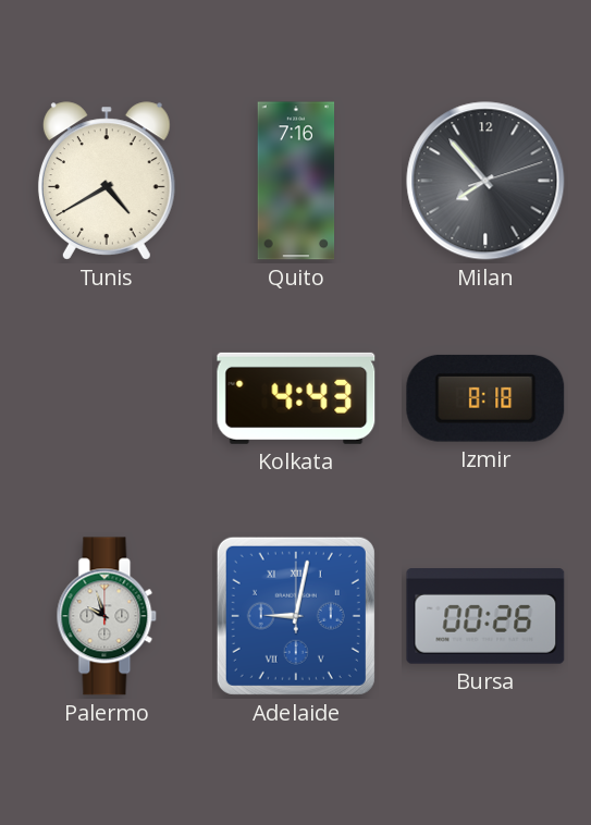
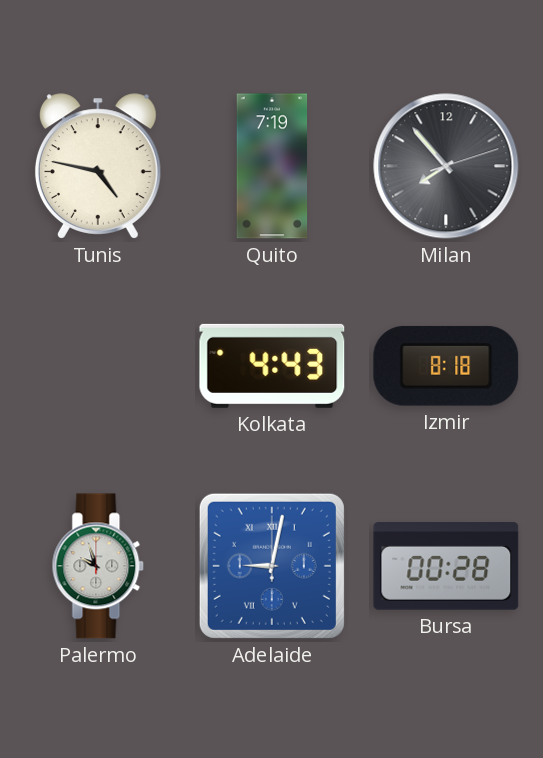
Tunis: 4:40 -> 4:47 (98, 166)
Quito: 7:16 -> 7:19 (272, 166)
Bursa: 00:26 -> 00:28 (446, 567)
